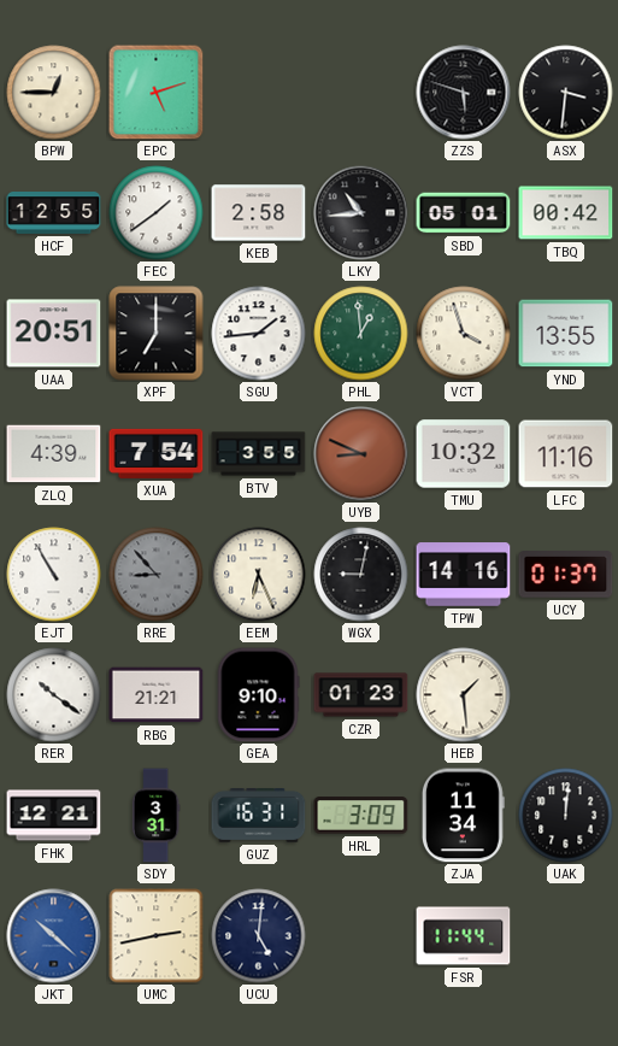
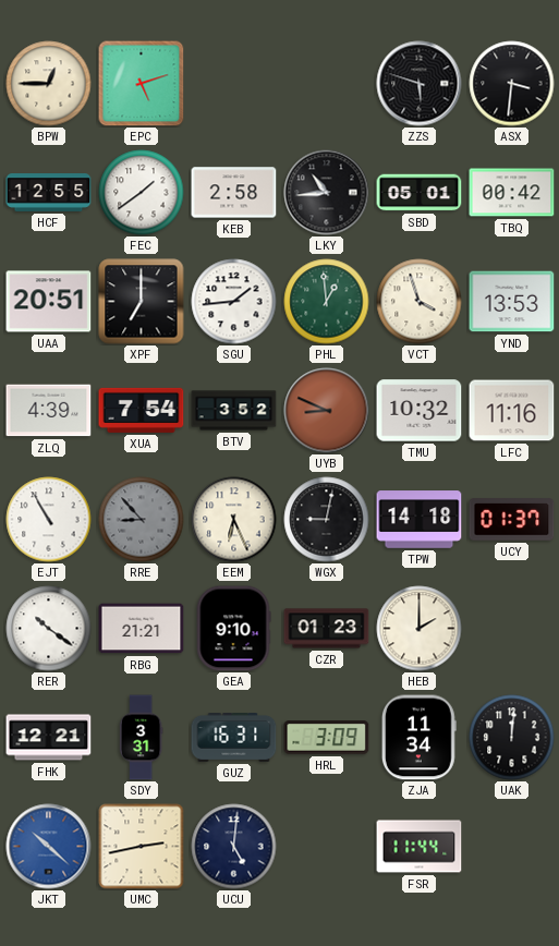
YND: 13:55 -> 13:53 (512, 302)
BTV: 3:55 -> 3:52 (234, 411)
TPW: 14:16 -> 14:18 (420, 520)
HEB: 1:29 -> 2:00 (420, 629)
